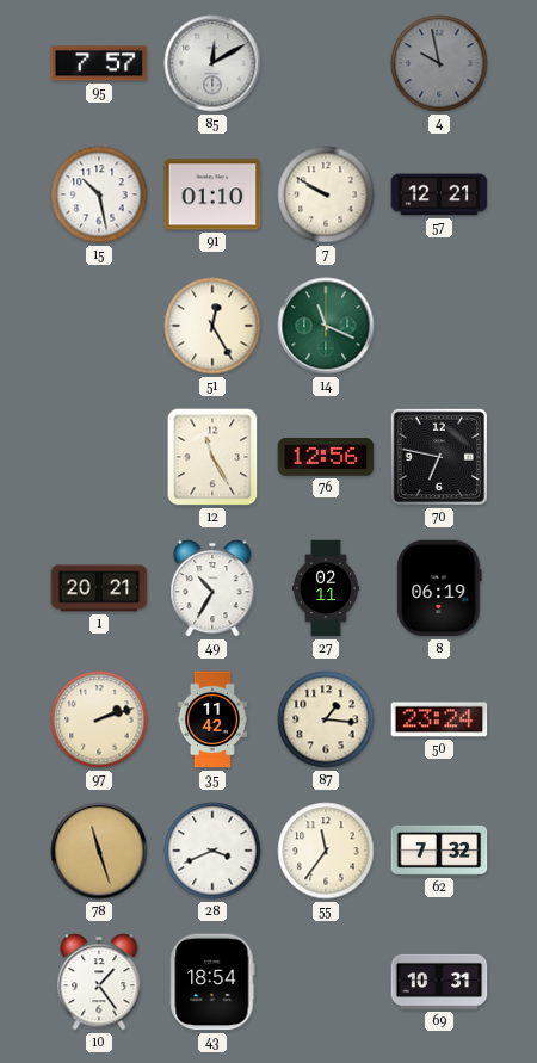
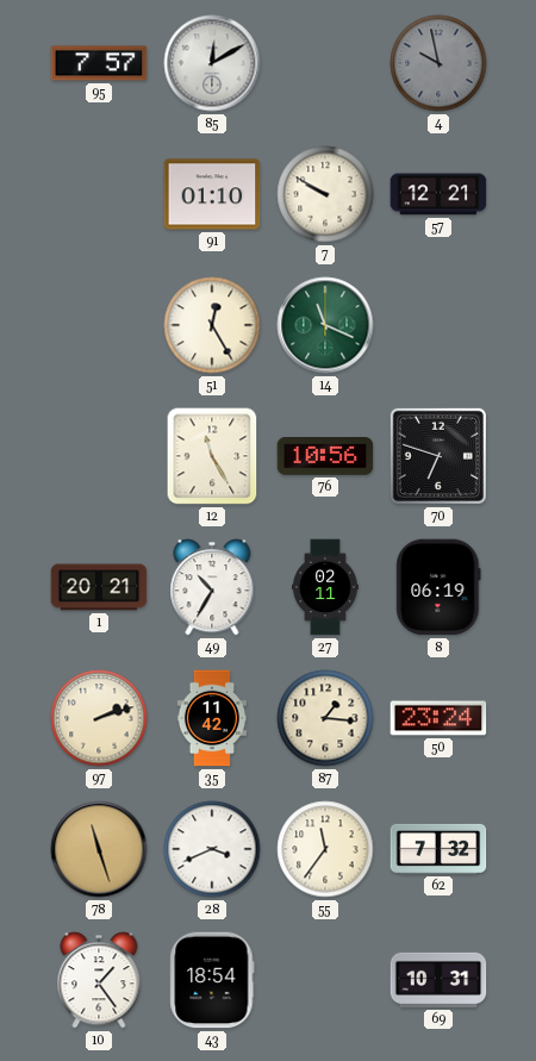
15: 10:28 -> none (99, 194)
76: 12:56 -> 10:56 (325, 457)
70: 6:47 -> 6:48 (438, 456)
